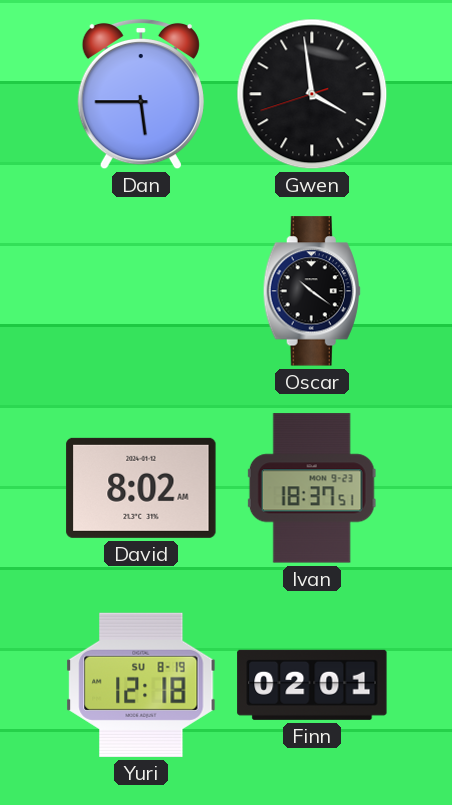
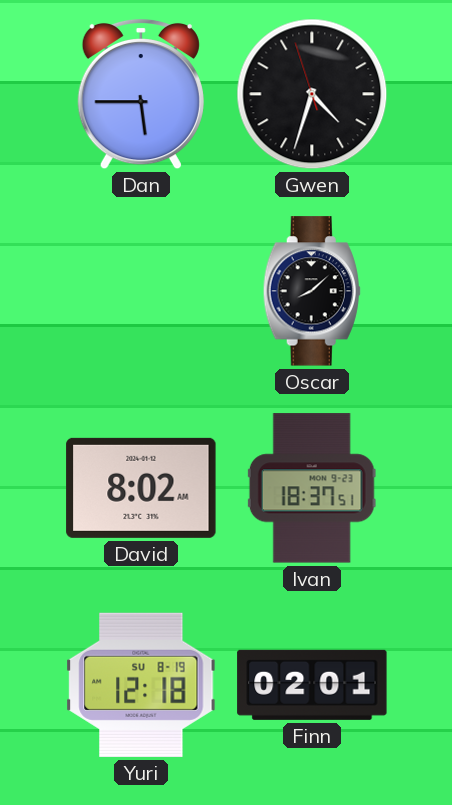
Gwen: 3:58 -> 4:32 (312, 94)
Oscar: 10:21 -> 8:08 (312, 291)
